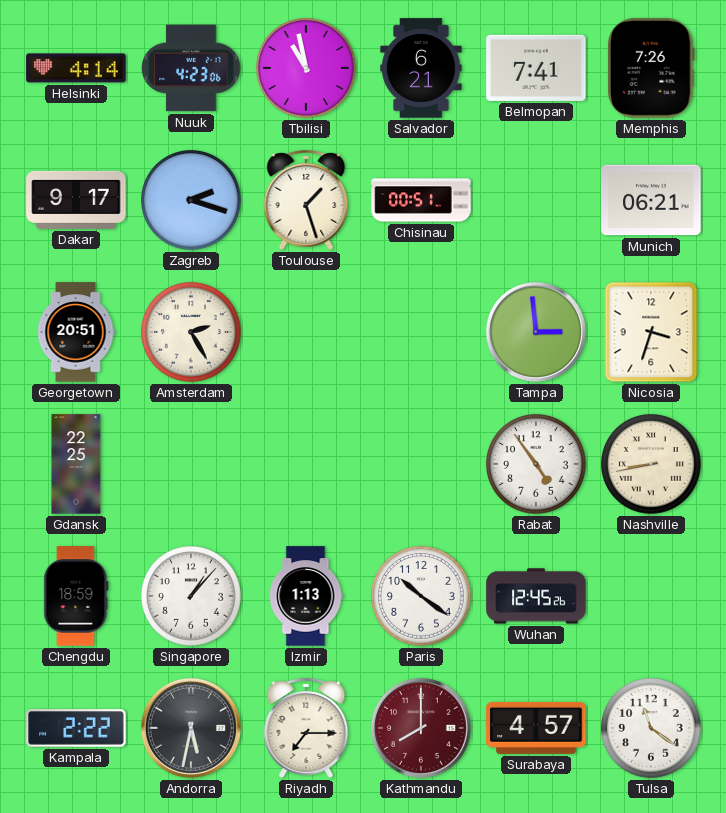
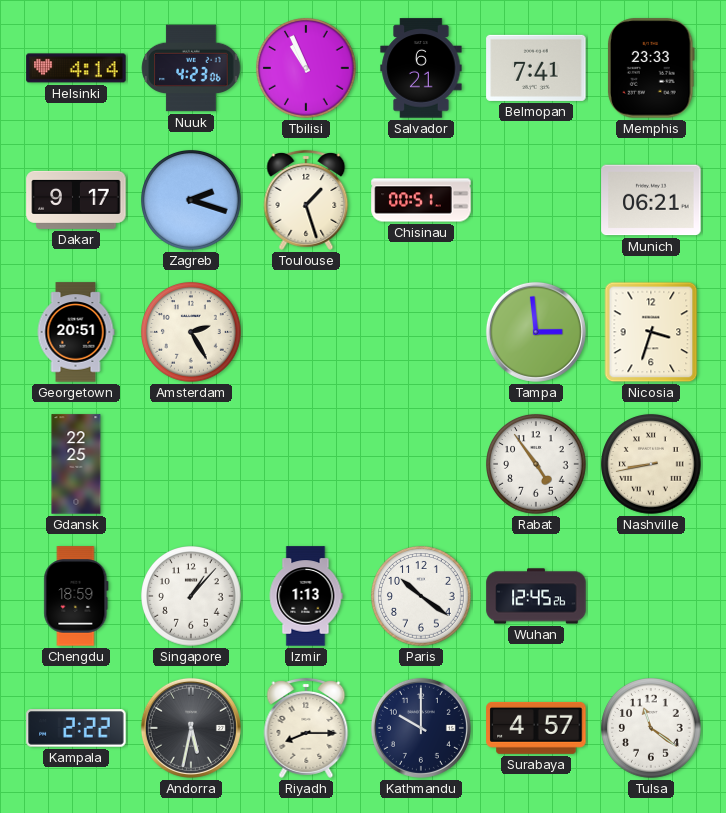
Tbilisi: 10:58 -> 10:56 (307, 69)
Memphis: 7:26 -> 23:33 (651, 68)
Riyadh: 7:15 -> 8:15 (306, 728)
Kathmandu: 8:00 -> 10:00 (421, 728)
Kathmandu dial: burgundy -> navy (421, 728)
